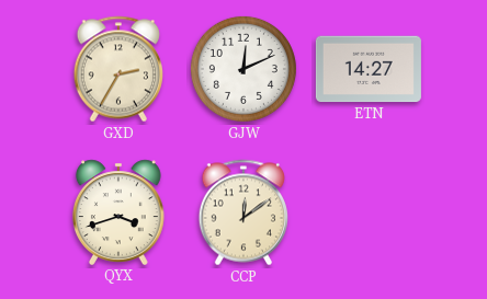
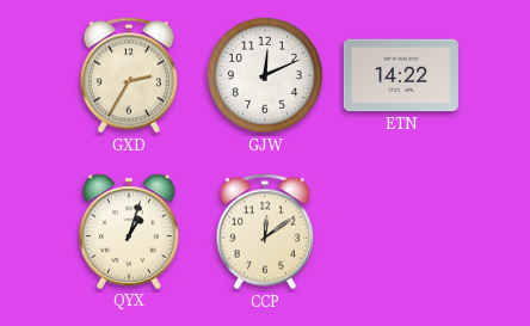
ETN: 14:27 -> 14:22 (401, 75)
QYX: 3:42 -> 1:03 (129, 232)
